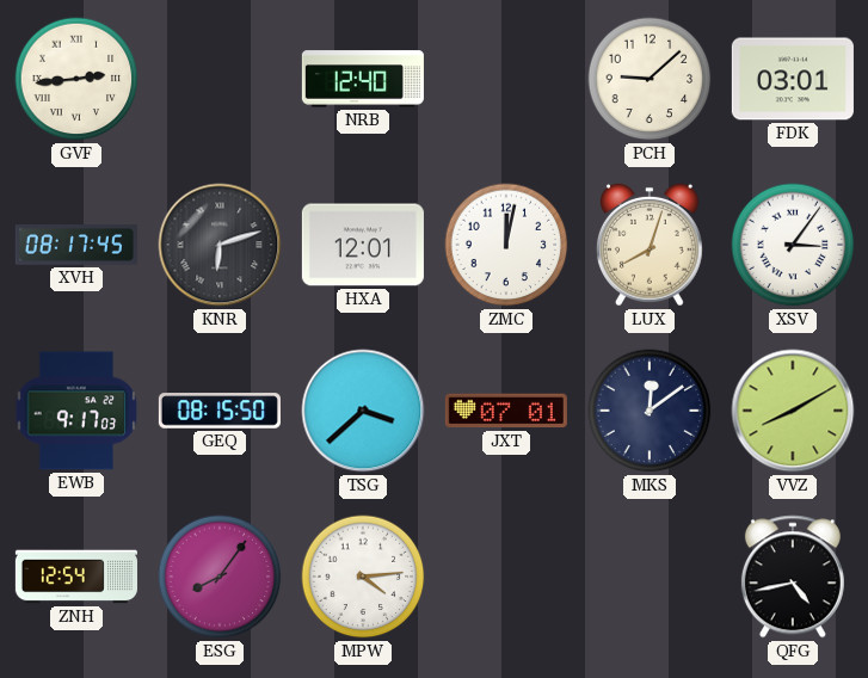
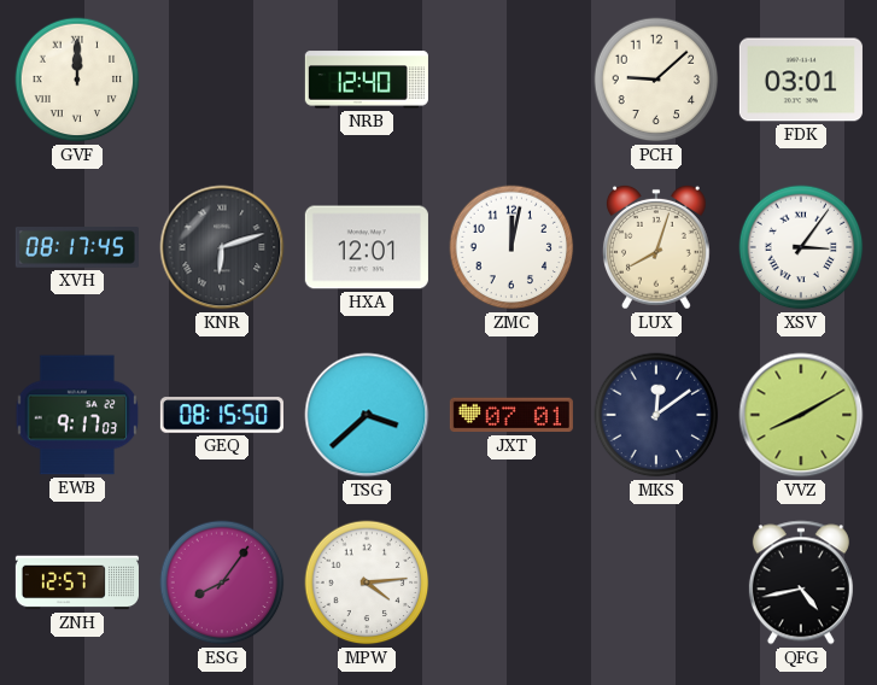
GVF: 2:44 -> 12:00 (77, 80)
ZNH: 12:54 -> 12:57 (77, 582)
